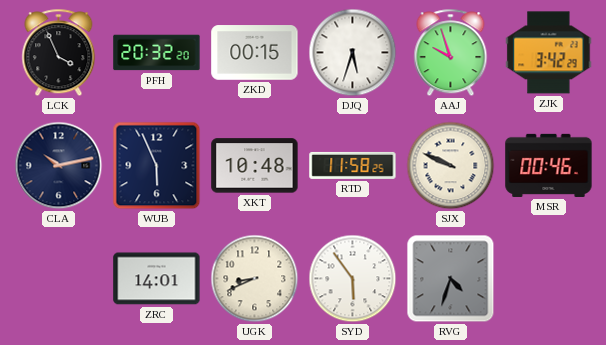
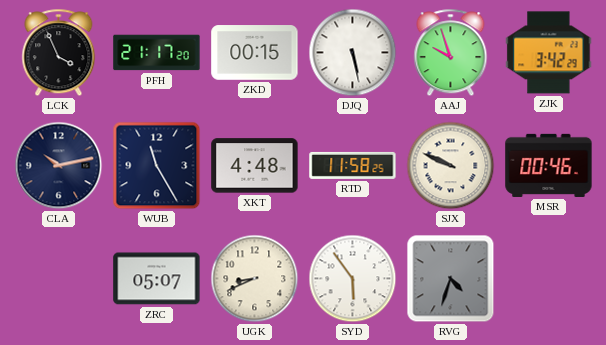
PFH: 20:32 -> 21:17 (157, 53)
DJQ: 5:33 -> 5:28 (353, 53)
WUB: 5:56 -> 11:25 (157, 166)
XKT: 10:48 -> 4:48 (255, 166)
ZRC: 14:01 -> 05:07 (157, 279)
